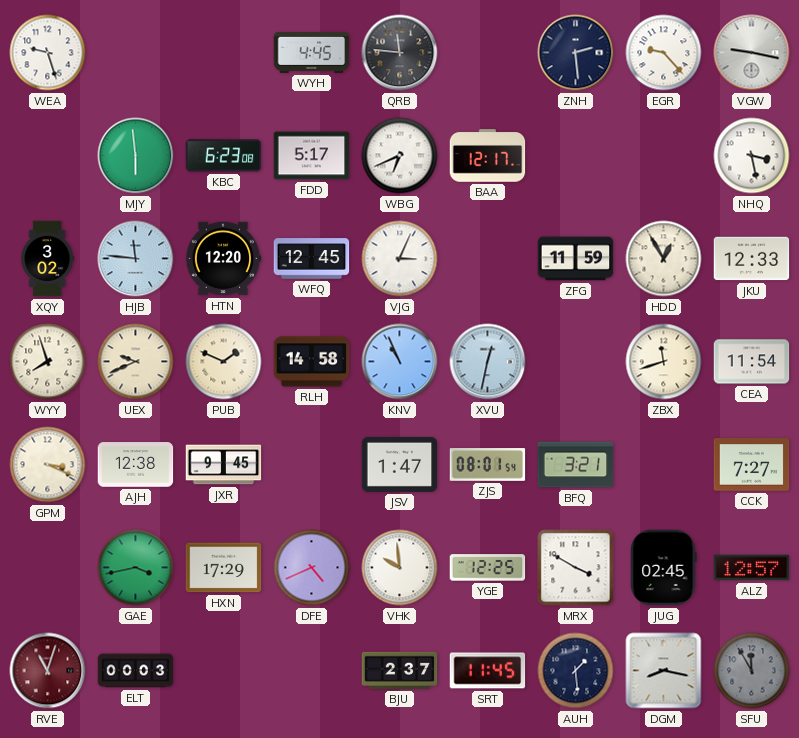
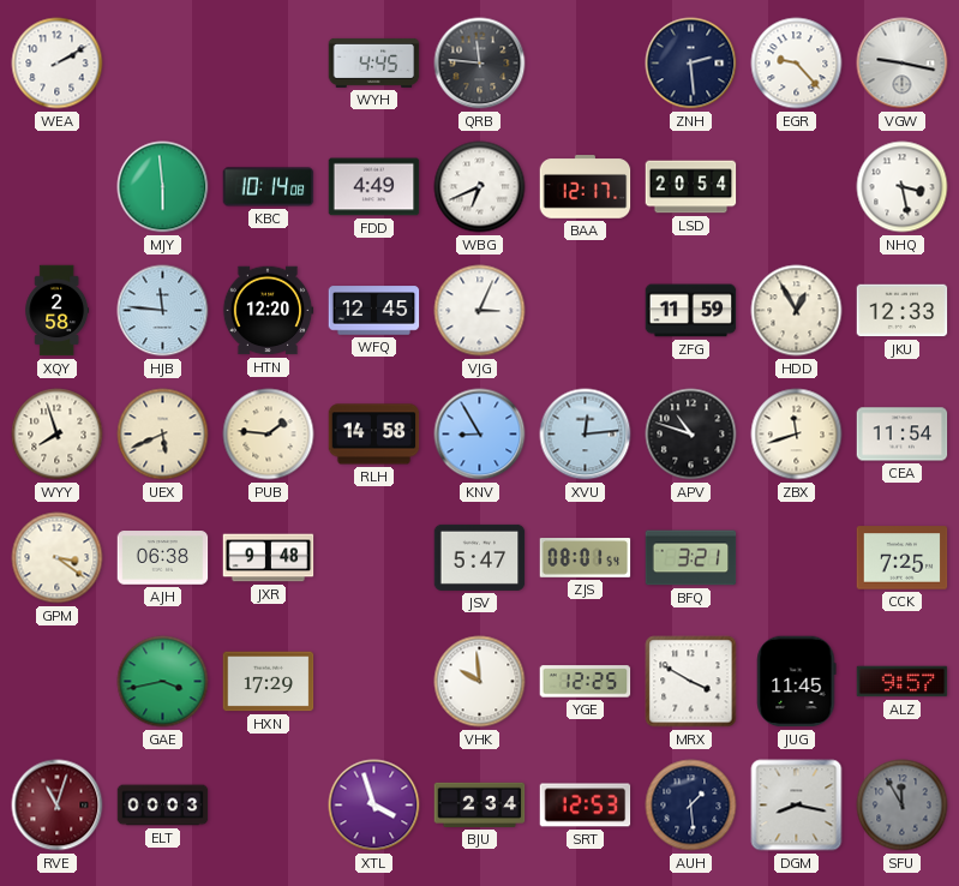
WEA: 9:27 -> 2:10 (58, 64)
KBC: 6:23 -> 10:14 (269, 187)
FDD: 5:17 -> 4:49 (374, 187)
LSD: none -> 20:54 (691, 187)
XQY: 3:02 -> 2:58 (58, 311)
UEX: 9:41 -> 5:41 (163, 435)
PUB: 1:49 -> 1:46 (269, 435)
KNV: 10:56 -> 8:55 (480, 435)
XVU: 12:32 -> 12:14 (586, 435)
APV: none -> 10:48 (691, 435)
GPM: 3:19 -> 3:21 (58, 558)
AJH: 12:38 -> 06:38 (163, 558)
JXR: 9:45 -> 9:48 (269, 558)
JSV: 1:47 -> 5:47 (480, 557)
CCK: 7:27 -> 7:25 (903, 558)
DFE: 4:41 -> none (312, 568)
JUG: 02:45 -> 11:45 (797, 682)
ALZ: 12:57 -> 9:57 (903, 682)
XTL: none -> 3:57 (374, 806)
BJU: 2:37 -> 2:34 (480, 804)
SRT: 11:45 -> 12:53 (586, 806)
